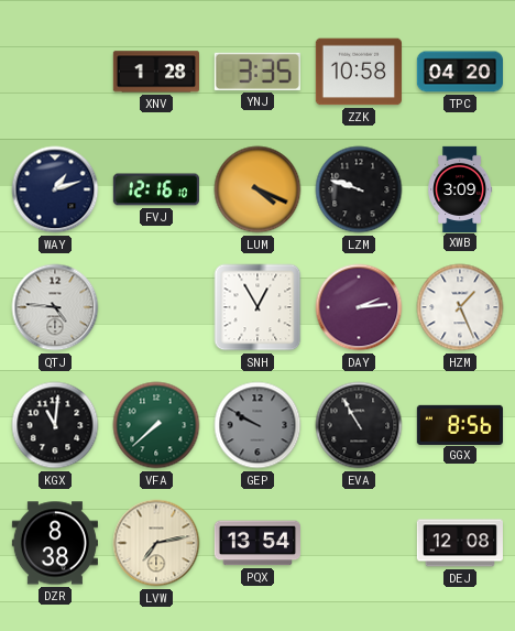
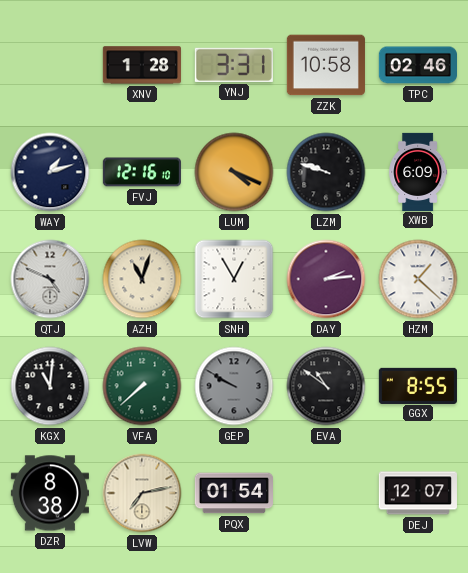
YNJ: 3:35 -> 3:31 (234, 65)
TPC: 04:20 -> 02:46 (417, 65)
XWB: 3:09 -> 6:09 (418, 171)
QTJ: 4:46 -> 4:49 (50, 279)
AZH: none -> 11:03 (142, 279)
HZM: 1:26 -> 1:22 (418, 279)
EVA: 10:55 -> 10:51 (326, 386)
GGX: 8:56 -> 8:55 (418, 385)
PQX: 13:54 -> 01:54 (233, 493)
DEJ: 12:08 -> 12:07 (418, 493)
